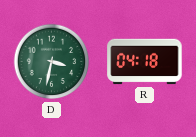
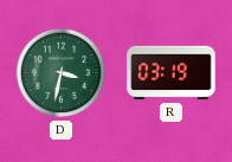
R: 04:18 -> 03:19 (172, 73)
